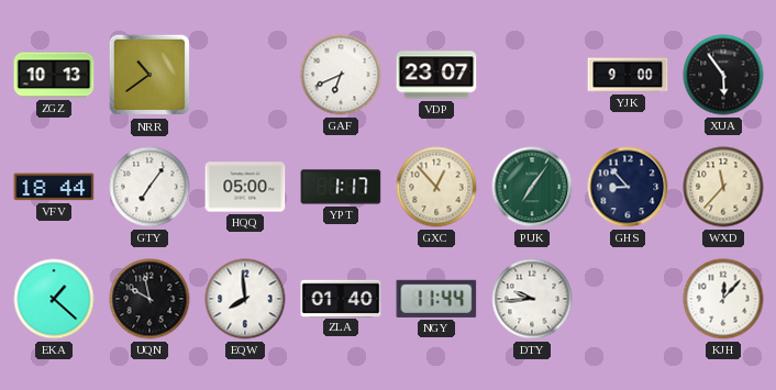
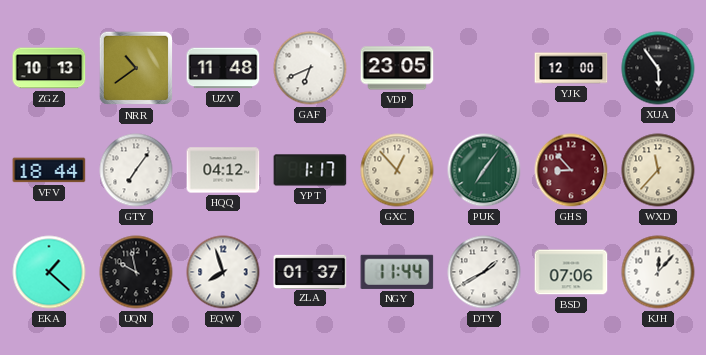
UZV: none -> 11:48 (223, 68)
VDP: 23:07 -> 23:05 (397, 68)
YJK: 9:00 -> 12:00 (571, 68)
HQQ: 05:00 -> 04:12 (223, 170)
GHS dial: navy -> burgundy (571, 170)
EQW: 7:59 -> 7:57 (223, 272)
ZLA: 01:40 -> 01:37 (310, 271)
DTY: 9:44 -> 1:40 (484, 272)
BSD: none -> 07:06 (571, 272)
